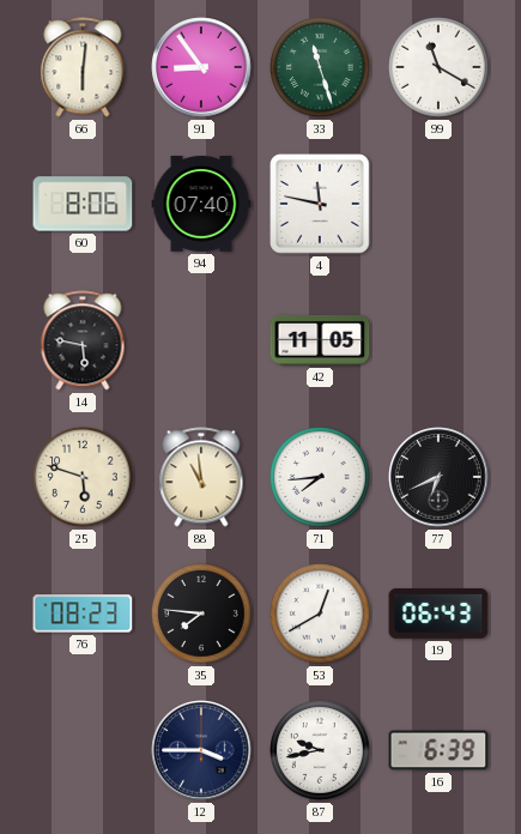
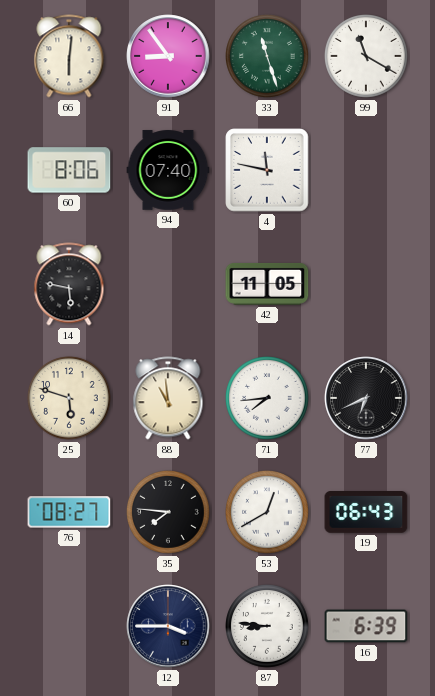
76: 08:23 -> 08:27 (69, 512)
87: 9:43 -> 8:46 (268, 627)
